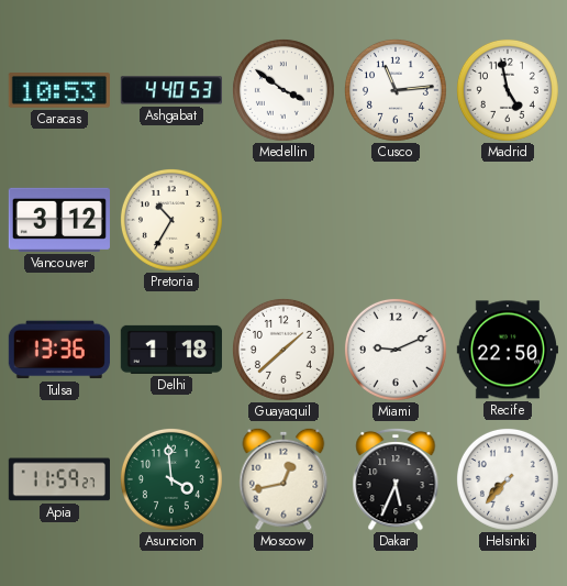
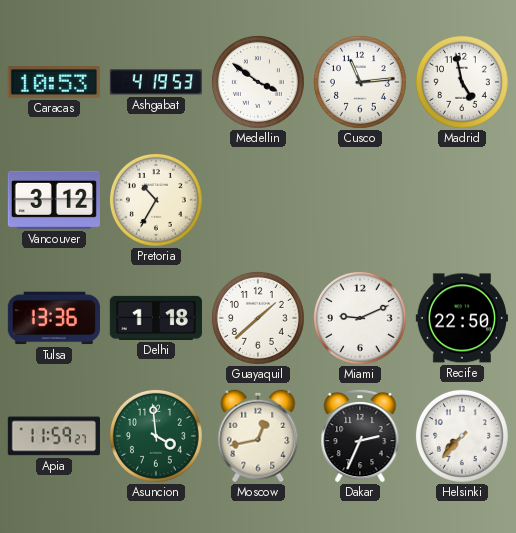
Ashgabat: 4:40 -> 4:19 (156, 82)
Dakar: 5:34 -> 2:34 (360, 436)
